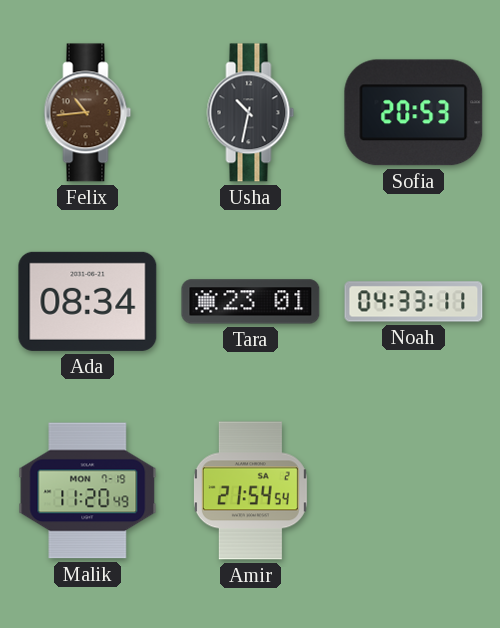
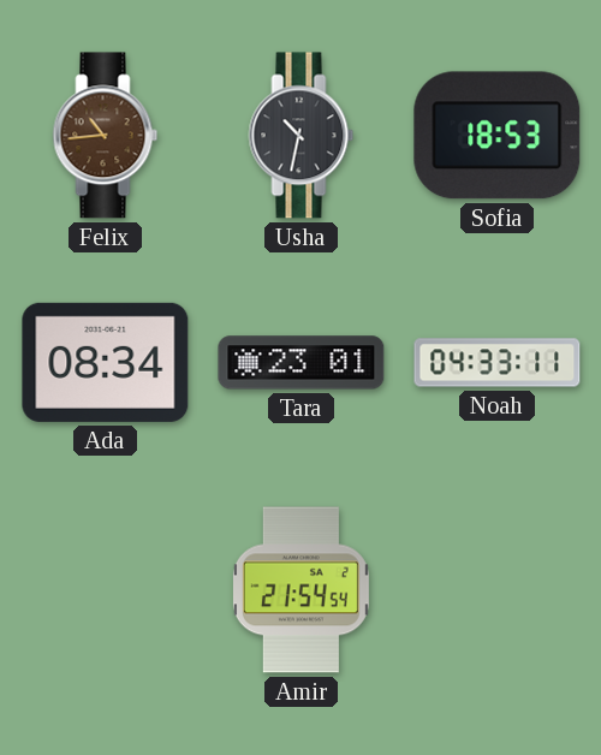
Sofia: 20:53 -> 18:53 (498, 136)
Malik: 11:20 -> none (88, 491)
